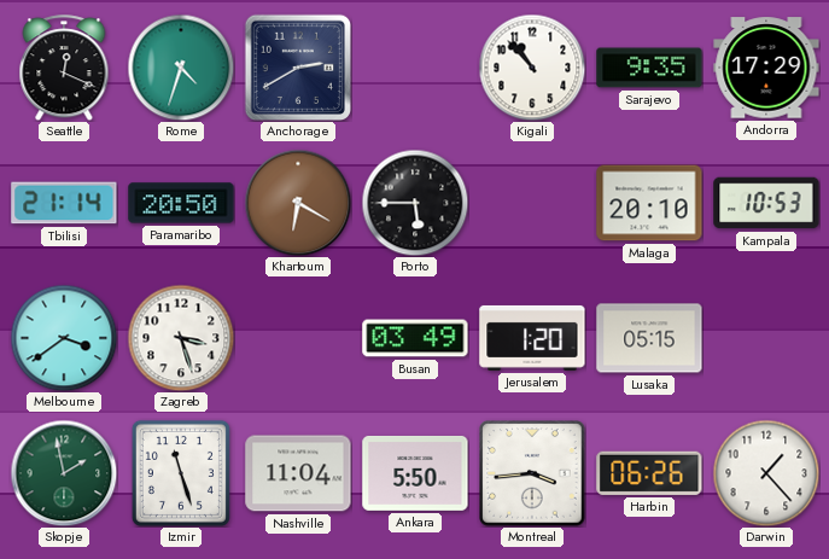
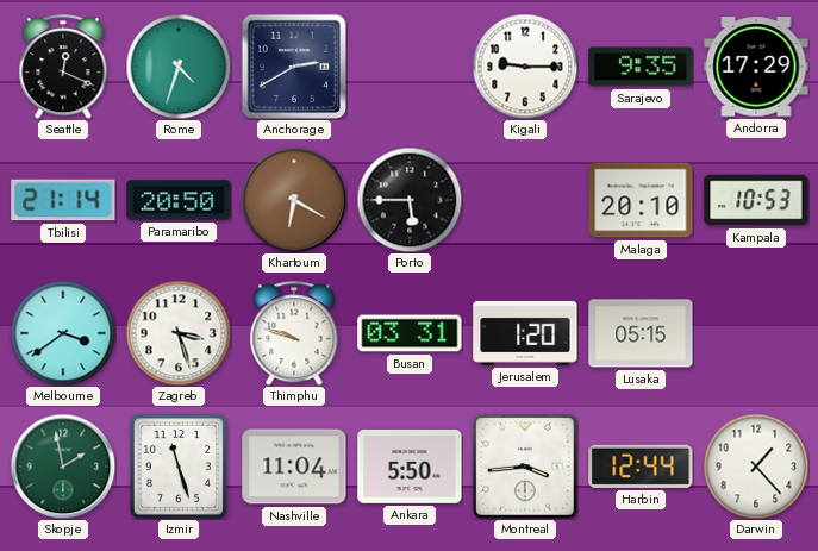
Kigali: 10:53 -> 9:15 (525, 67)
Thimphu: none -> 9:48 (294, 333)
Busan: 03:49 -> 03:31 (410, 333)
Harbin: 06:26 -> 12:44 (641, 467)
